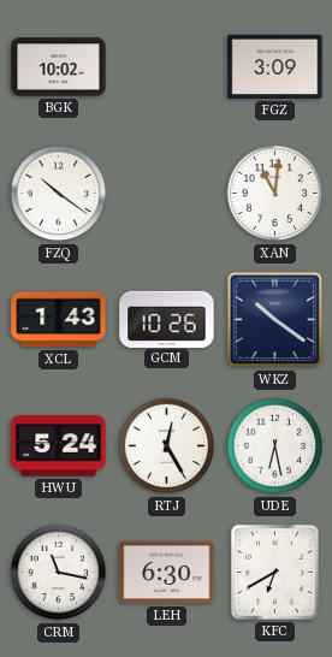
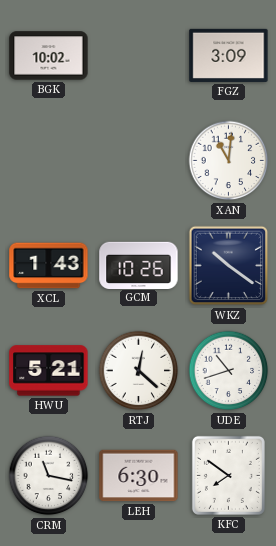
FZQ: 10:21 -> none (59, 194)
HWU: 5:24 -> 5:21 (49, 371)
RTJ: 12:25 -> 12:22 (139, 371)
UDE: 6:28 -> 10:42 (229, 371)
KFC: 6:40 -> 7:51 (228, 475)
